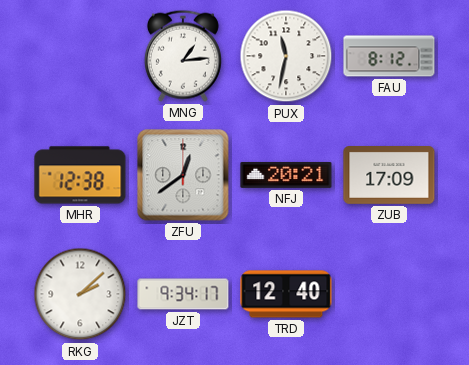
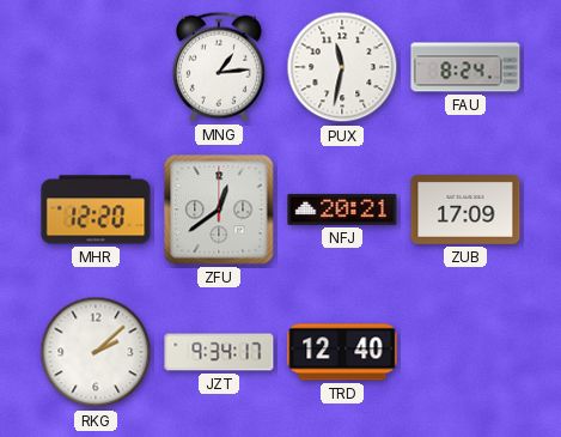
FAU: 8:12 -> 8:24 (465, 67)
MHR: 12:38 -> 12:20 (96, 210)
